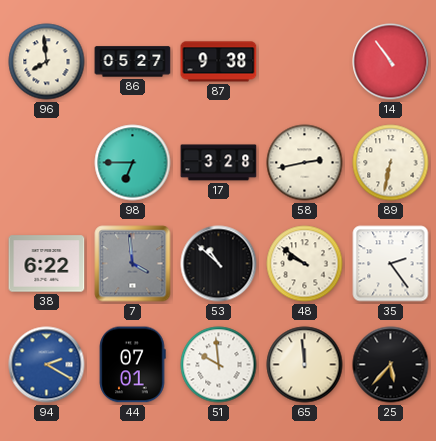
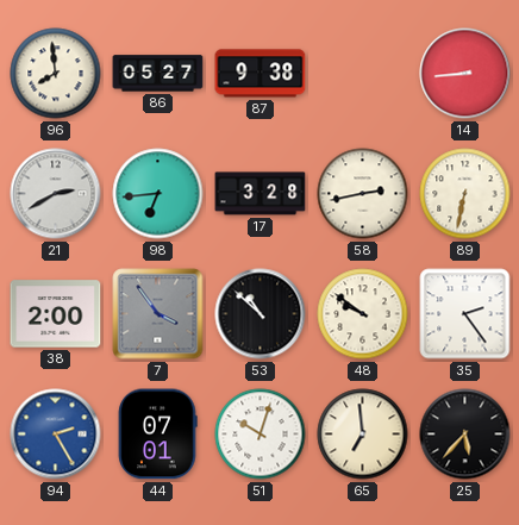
14: 10:54 -> 8:44 (465, 74)
21: none -> 2:40 (56, 194)
98: 6:45 -> 6:44 (158, 194)
38: 6:22 -> 2:00 (56, 314)
7: 3:59 -> 3:54 (158, 314)
94: 2:20 -> 2:25 (56, 435)
51: 9:59 -> 10:03 (261, 435)
65: 11:59 -> 6:59 (363, 435)
